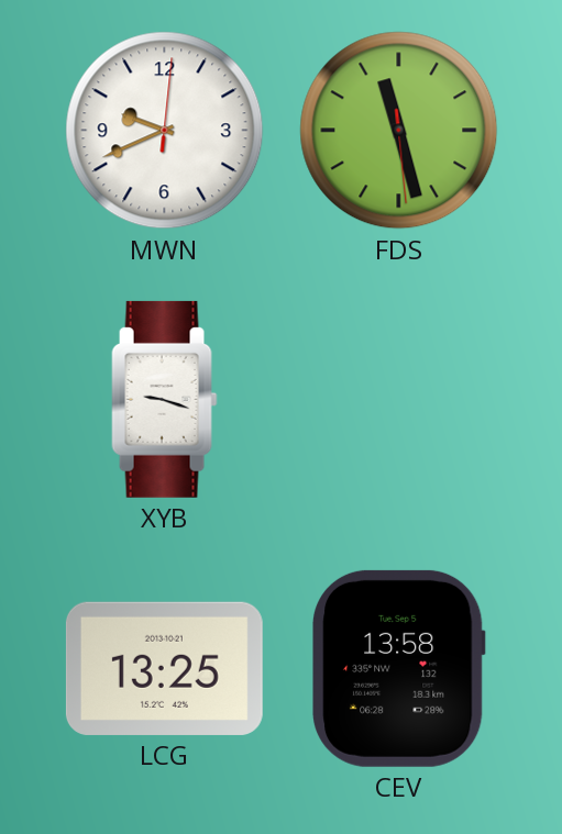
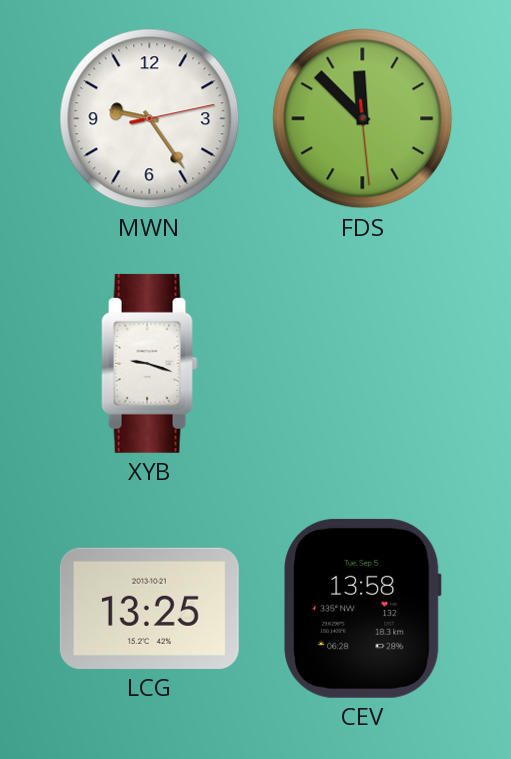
MWN: 9:41 -> 9:24 (150, 119)
FDS: 11:27 -> 11:52 (363, 119)
